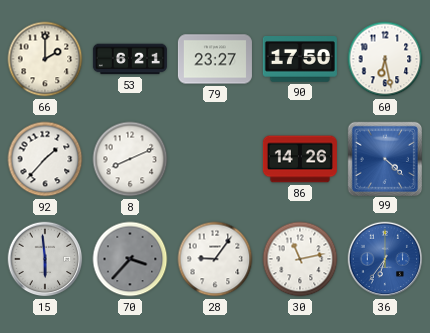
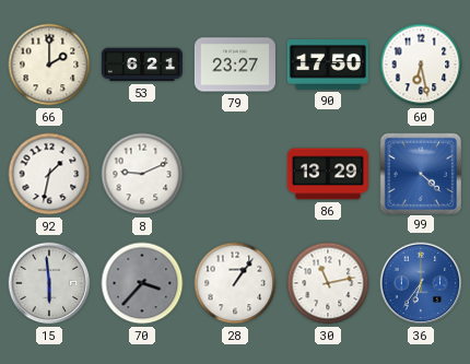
92: 1:37 -> 1:32 (49, 174)
8: 8:11 -> 9:11 (142, 174)
86: 14:26 -> 13:29 (328, 174)
28: 9:06 -> 1:06 (235, 283)
